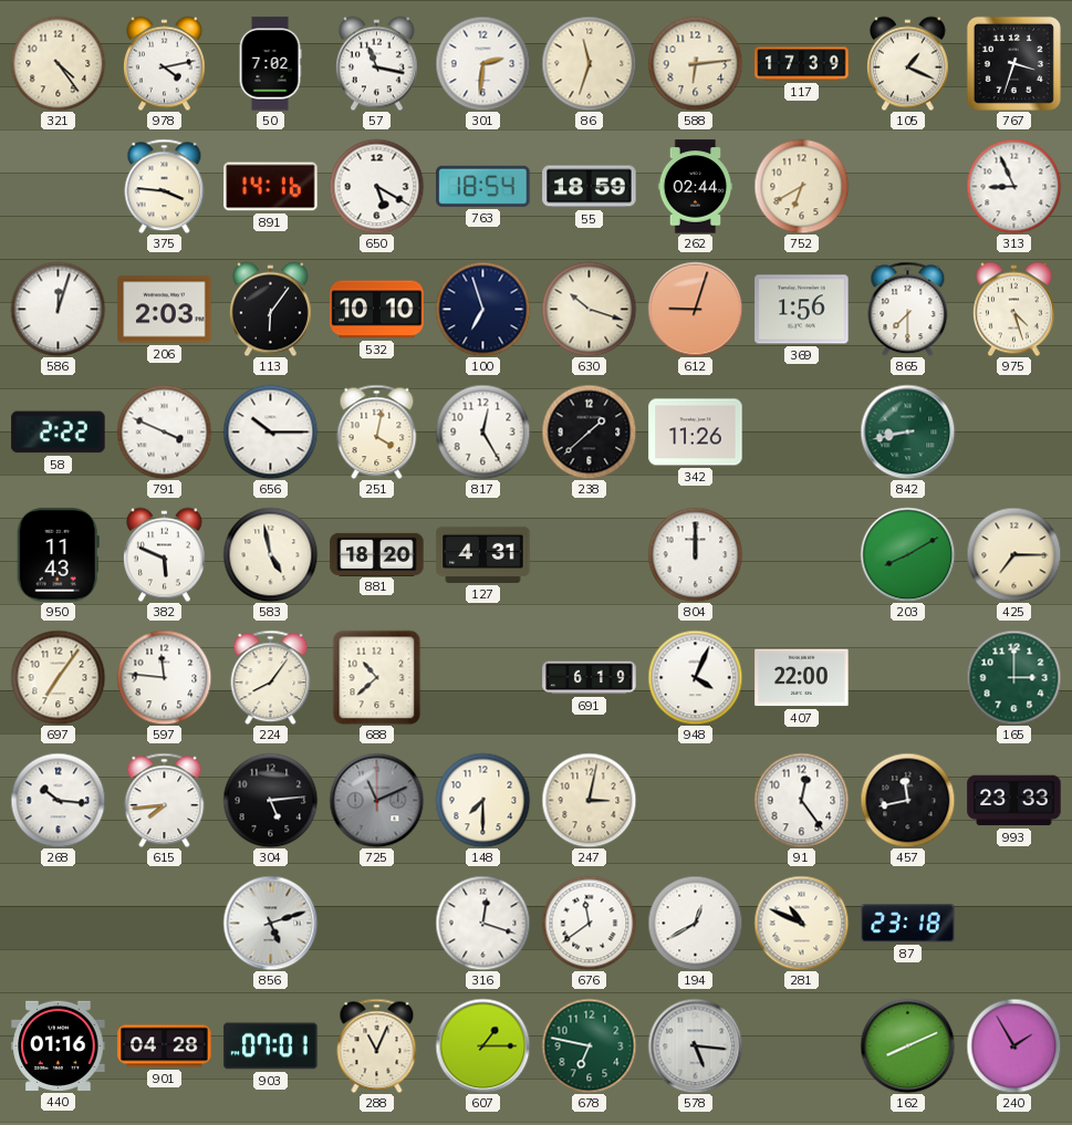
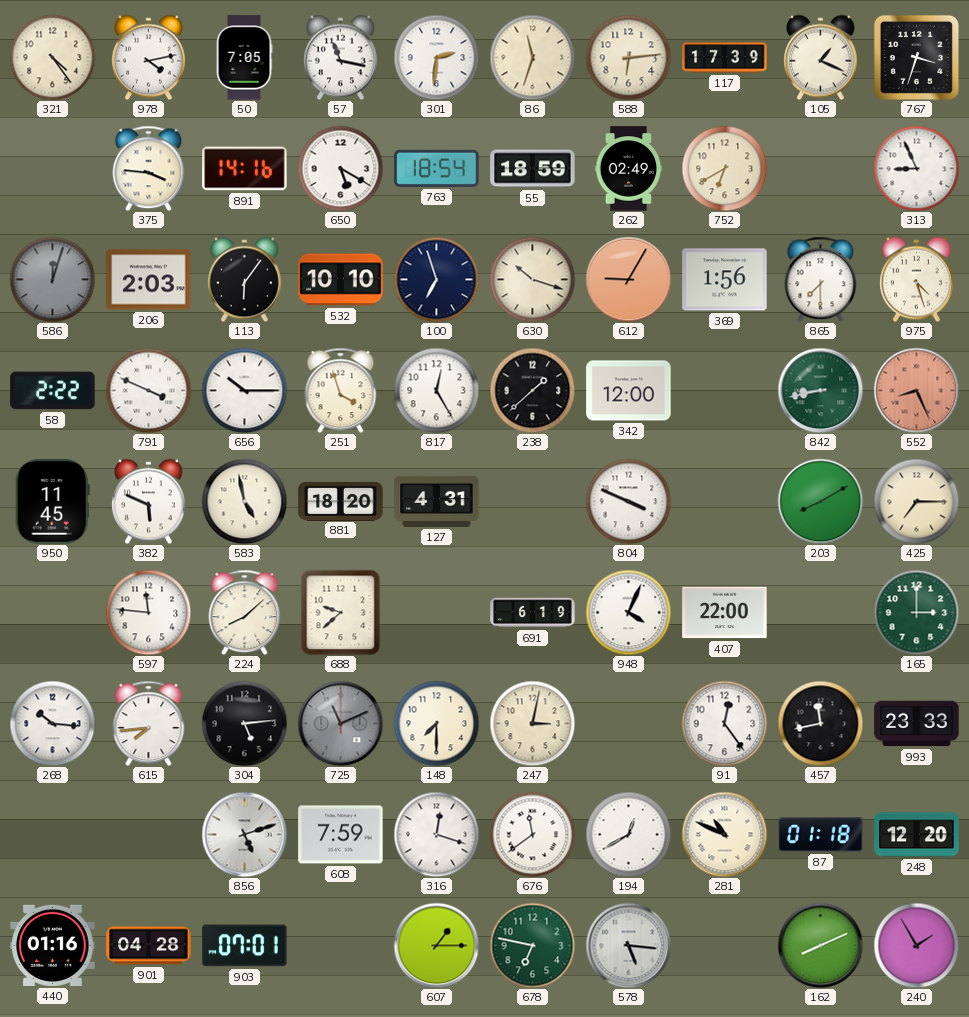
50: 7:02 -> 7:05 (244, 58)
262: 02:44 -> 02:49 (629, 169)
586 dial: white -> grey (52, 279)
612: 9:03 -> 9:05 (628, 279)
251: 4:02 -> 3:57 (341, 390)
342: 11:26 -> 12:00 (629, 391)
552: none -> 8:26 (916, 390)
950: 11:43 -> 11:45 (52, 502)
804: 12:00 -> 3:49 (628, 501)
697: 7:06 -> none (58, 677)
224: 8:06 -> 8:08 (245, 612)
688: 10:38 -> 9:38 (341, 612)
608: none -> 7:59 (341, 835)
87: 23:18 -> 01:18 (821, 835)
248: none -> 12:20 (917, 835)
288: 11:04 -> none (377, 1045)
